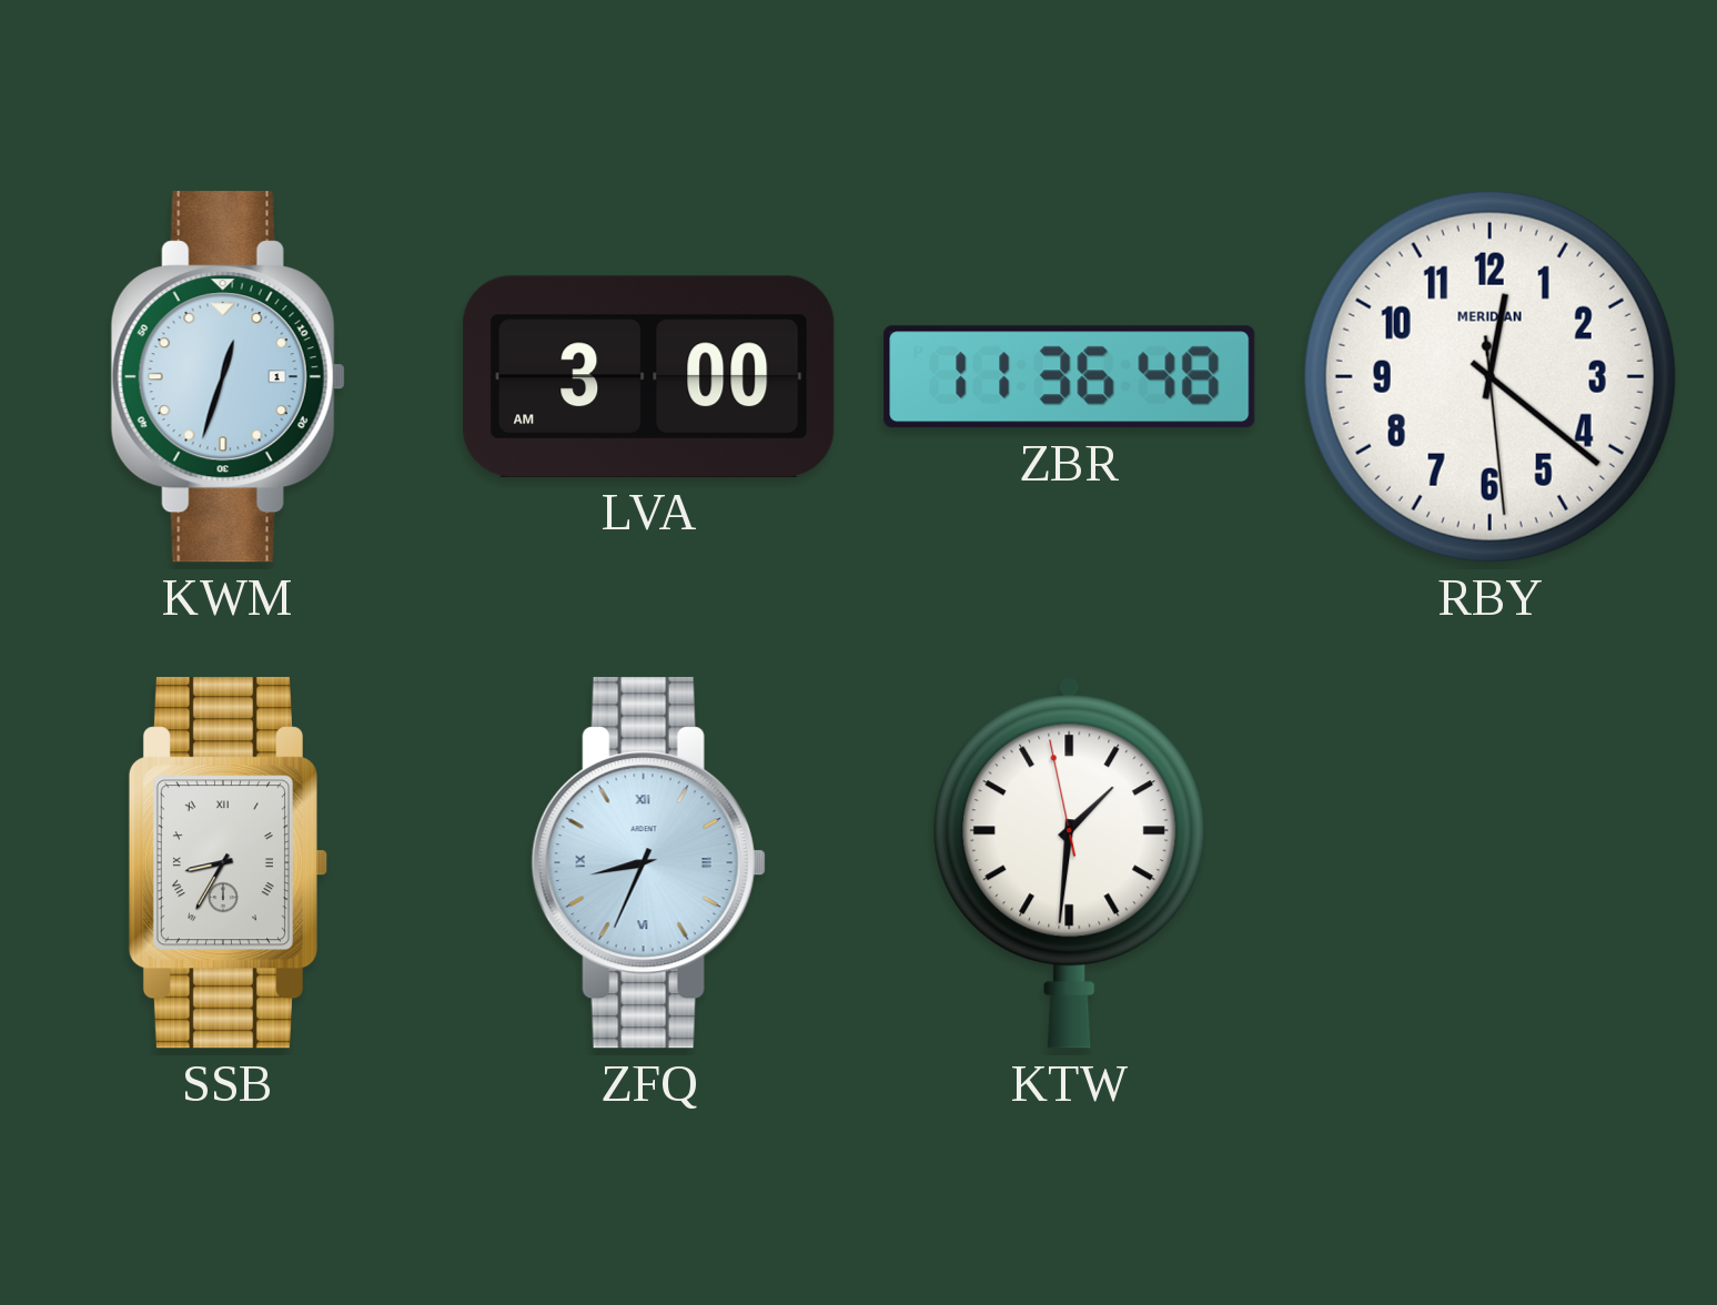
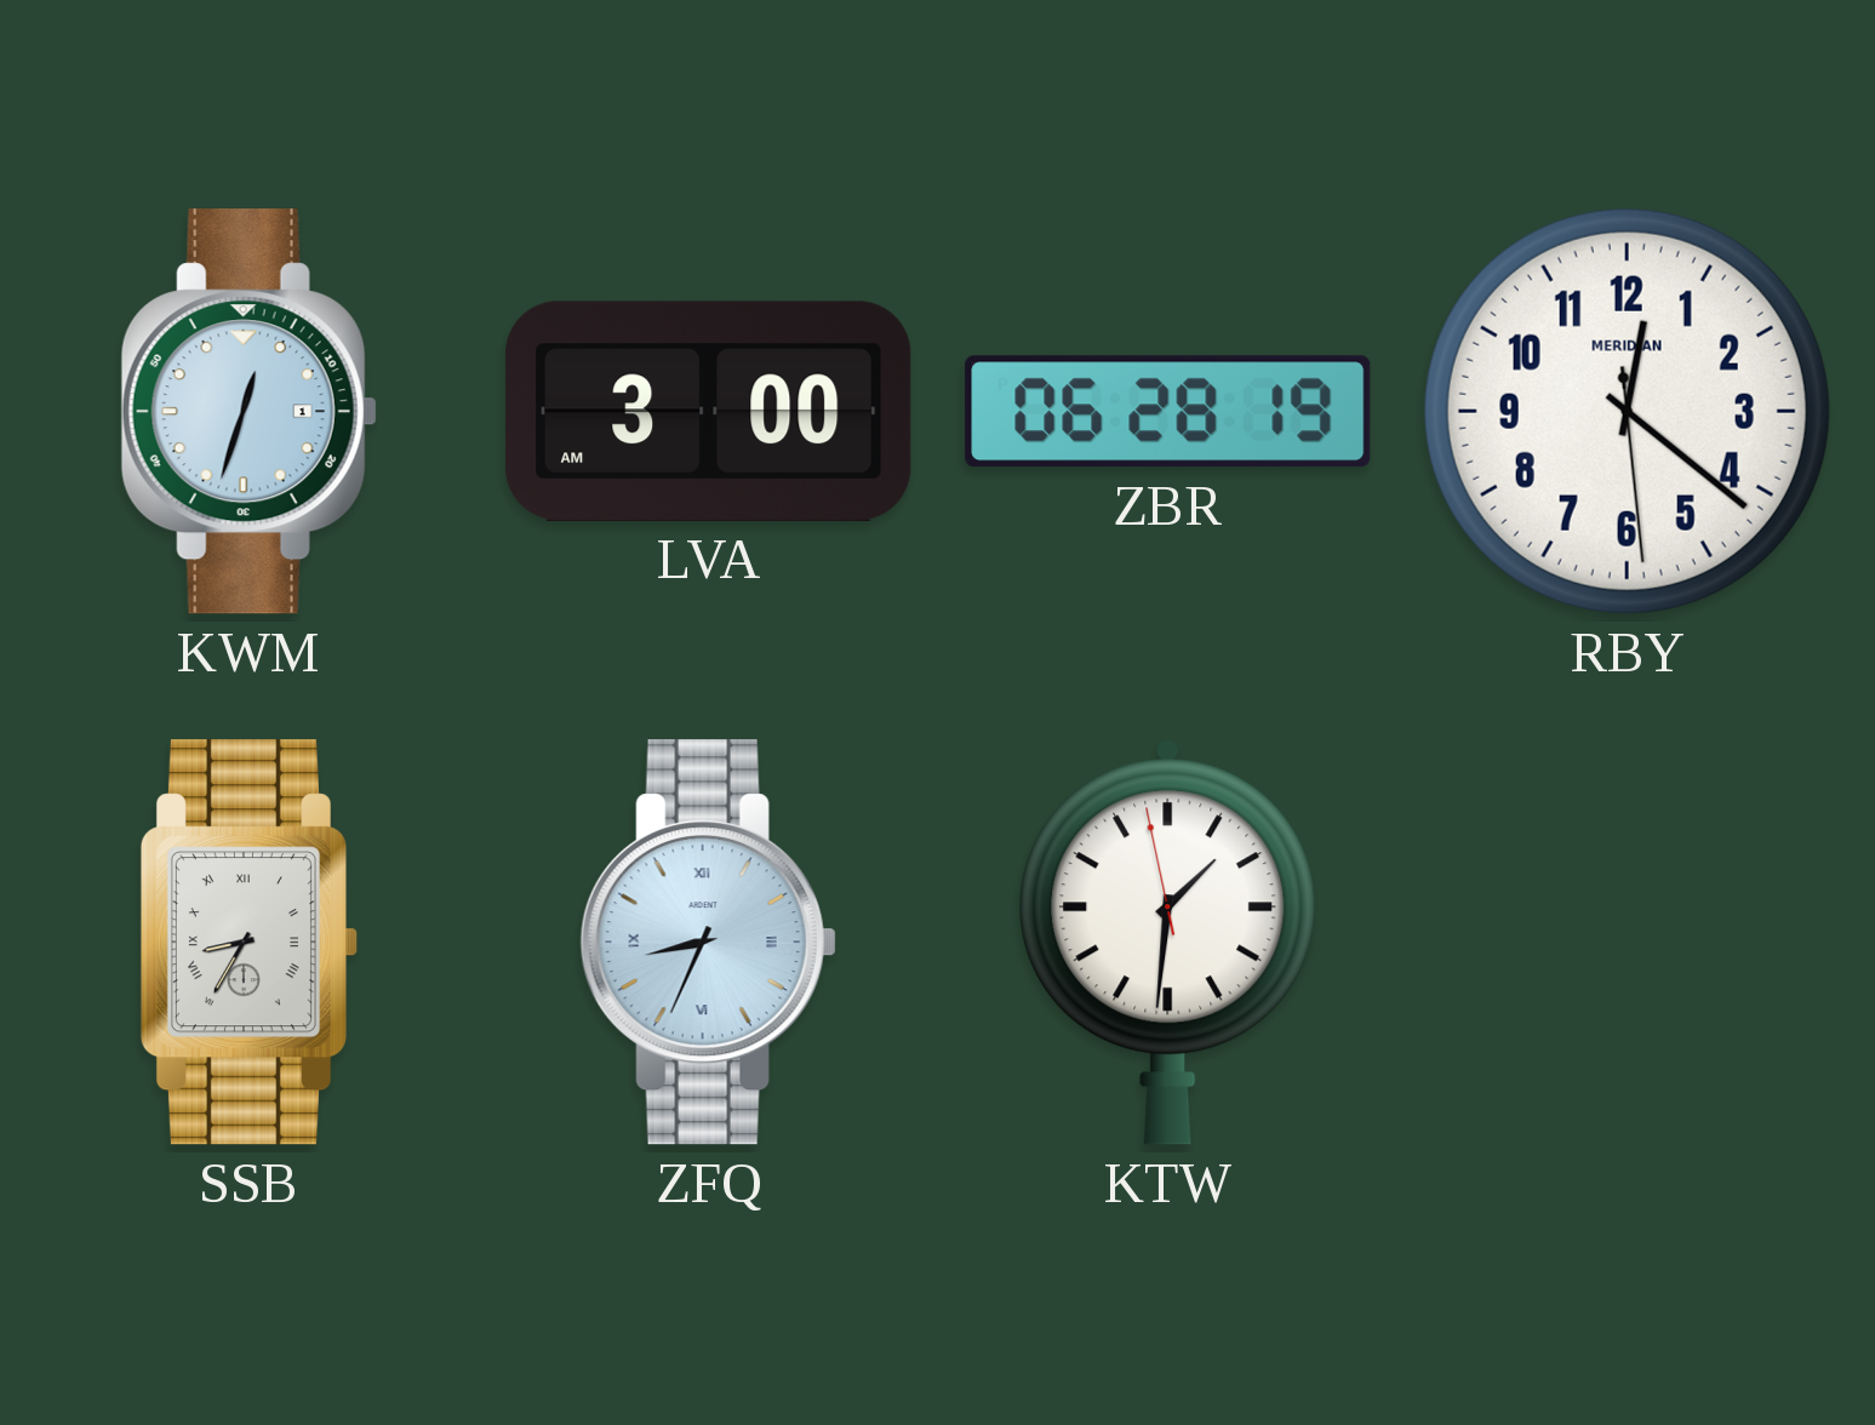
ZBR: 11:36 -> 06:28 (1168, 412)
